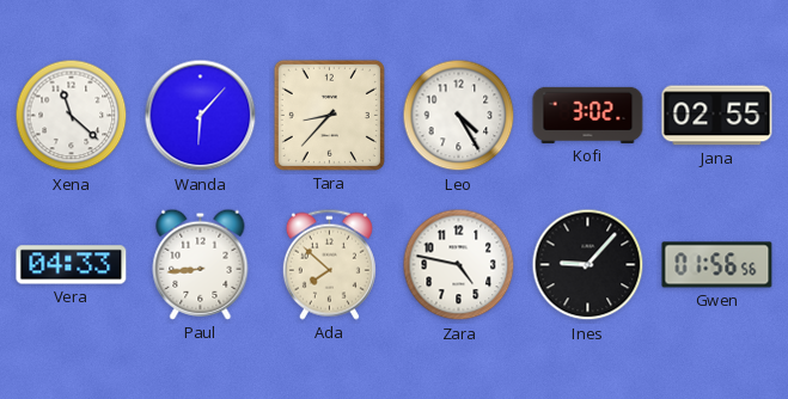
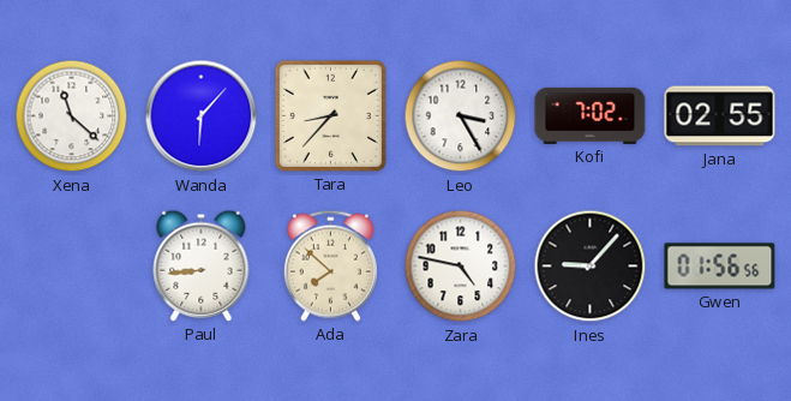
Leo: 4:25 -> 3:25 (461, 116)
Kofi: 3:02 -> 7:02 (591, 115)
Vera: 04:33 -> none (72, 265)
